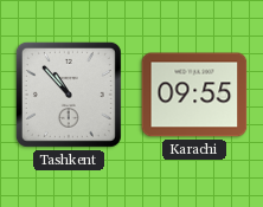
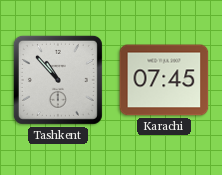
Karachi: 09:55 -> 07:45 (164, 80)
